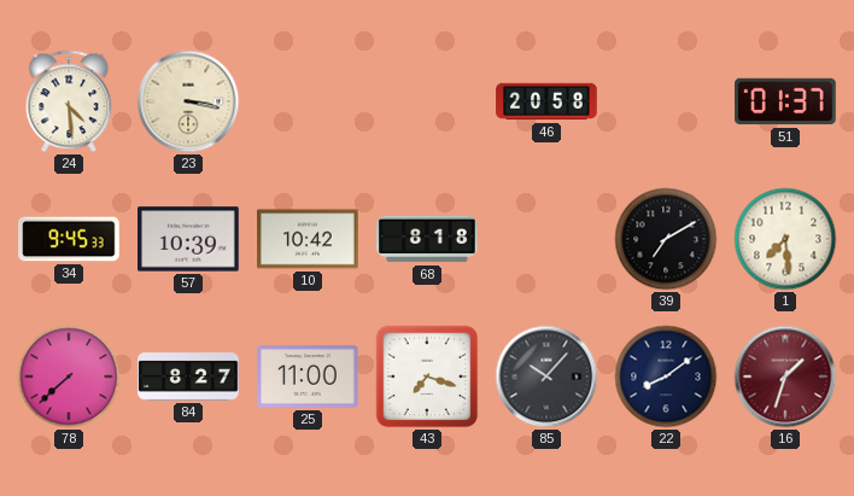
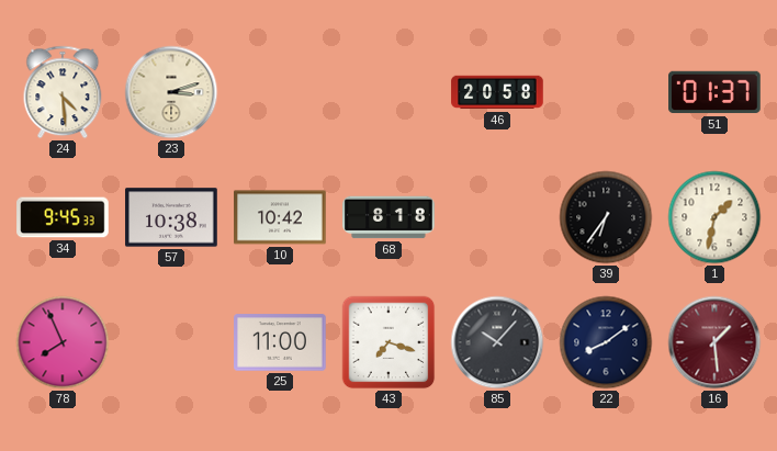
23: 3:17 -> 3:12 (171, 92)
57: 10:39 -> 10:38 (171, 217)
39: 7:10 -> 6:36 (606, 217)
1: 7:29 -> 1:32 (714, 217)
78: 7:38 -> 7:56 (63, 342)
84: 8:27 -> none (188, 377)
16: 1:33 -> 1:29 (714, 342)
